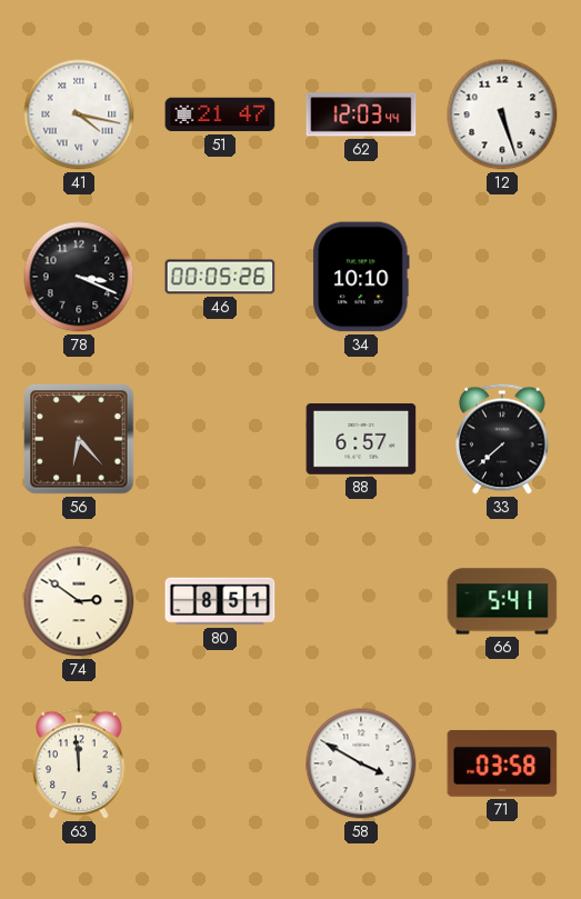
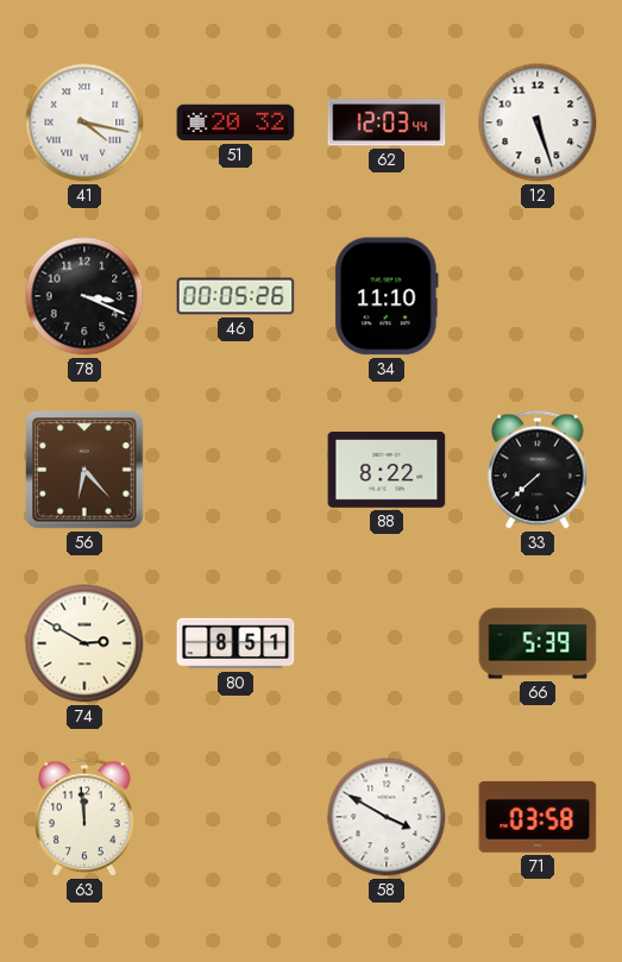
51: 21:47 -> 20:32 (235, 122)
34: 10:10 -> 11:10 (387, 296)
88: 6:57 -> 8:22 (387, 471)
74: 2:51 -> 2:50 (84, 643)
66: 5:41 -> 5:39 (538, 643)
